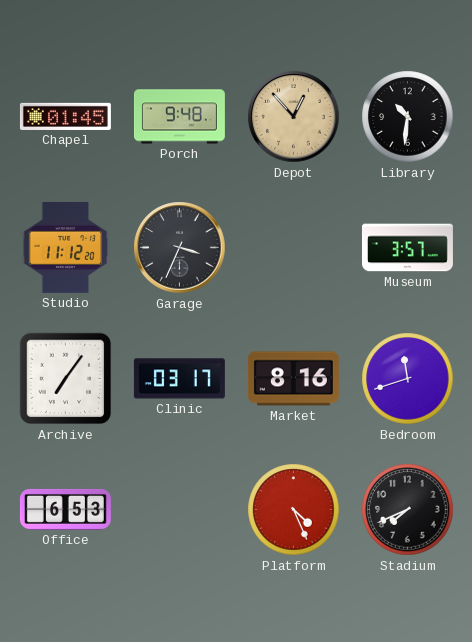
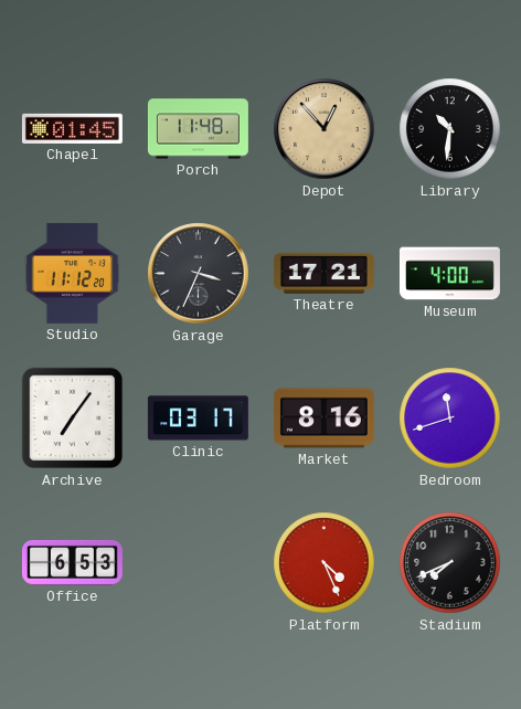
Porch: 9:48 -> 11:48 (198, 129)
Theatre: none -> 17:21 (323, 273)
Museum: 3:57 -> 4:00 (449, 274)
